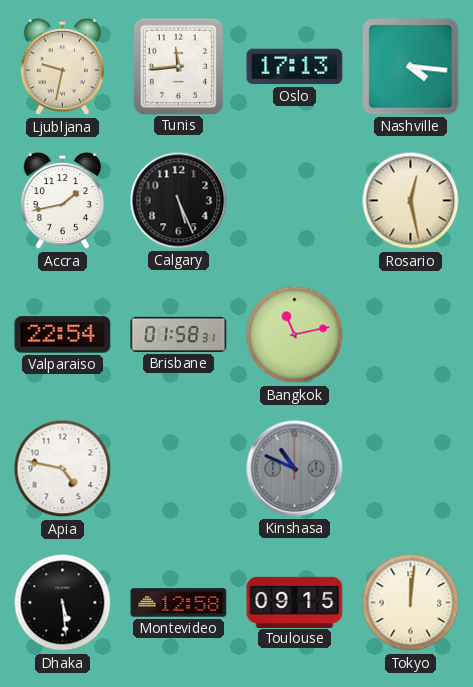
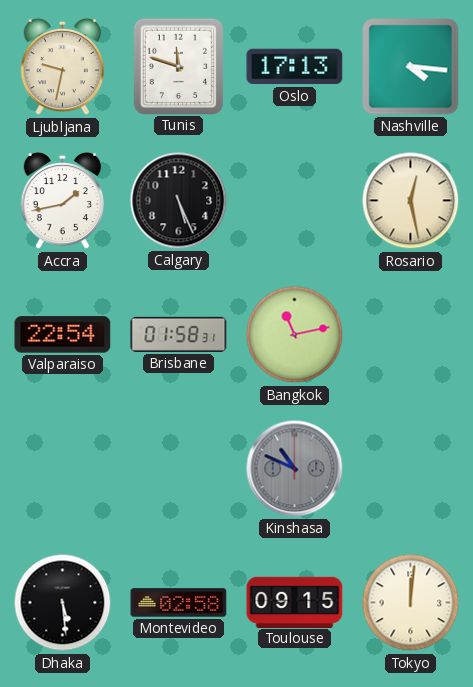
Tunis: 11:44 -> 11:48 (178, 66)
Apia: 4:47 -> none (63, 469)
Montevideo: 12:58 -> 02:58 (179, 603)
